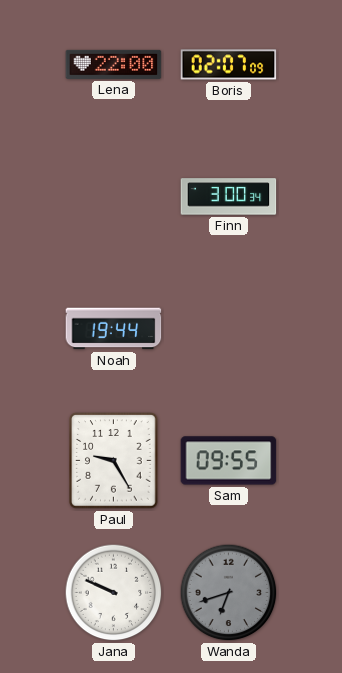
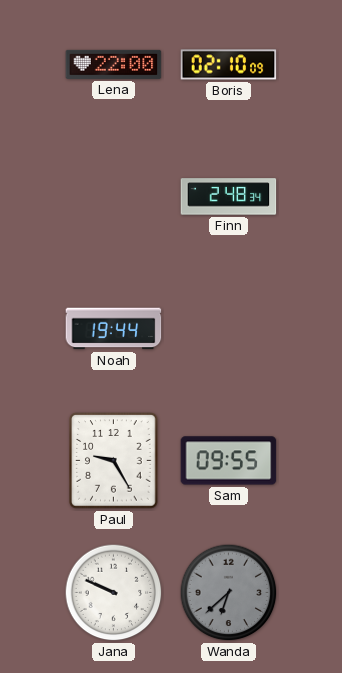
Boris: 02:07 -> 02:10 (229, 65)
Finn: 3:00 -> 2:48 (229, 197)
Wanda: 6:42 -> 6:38 (229, 593)
